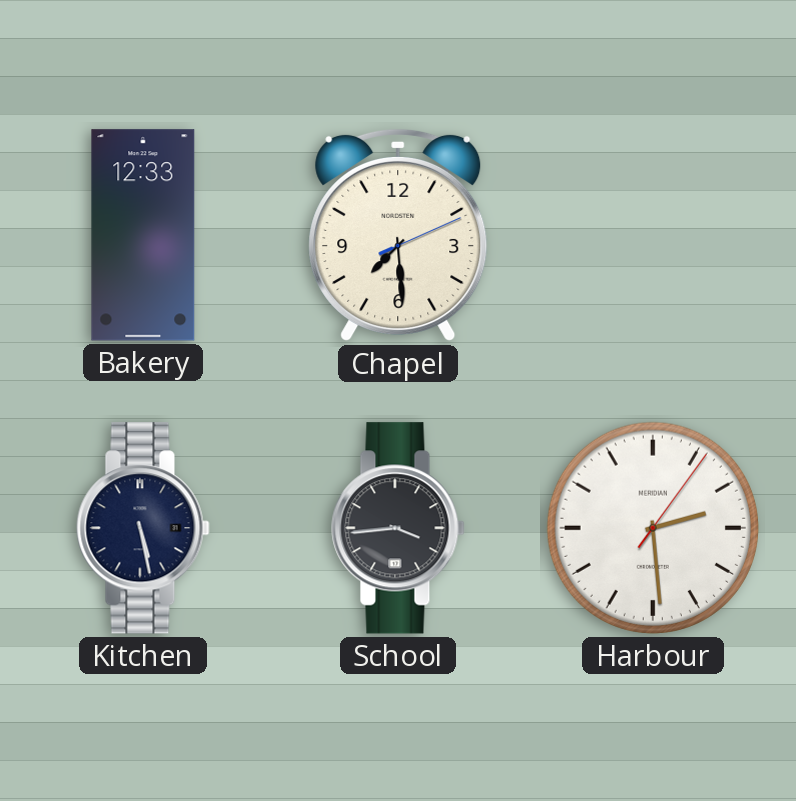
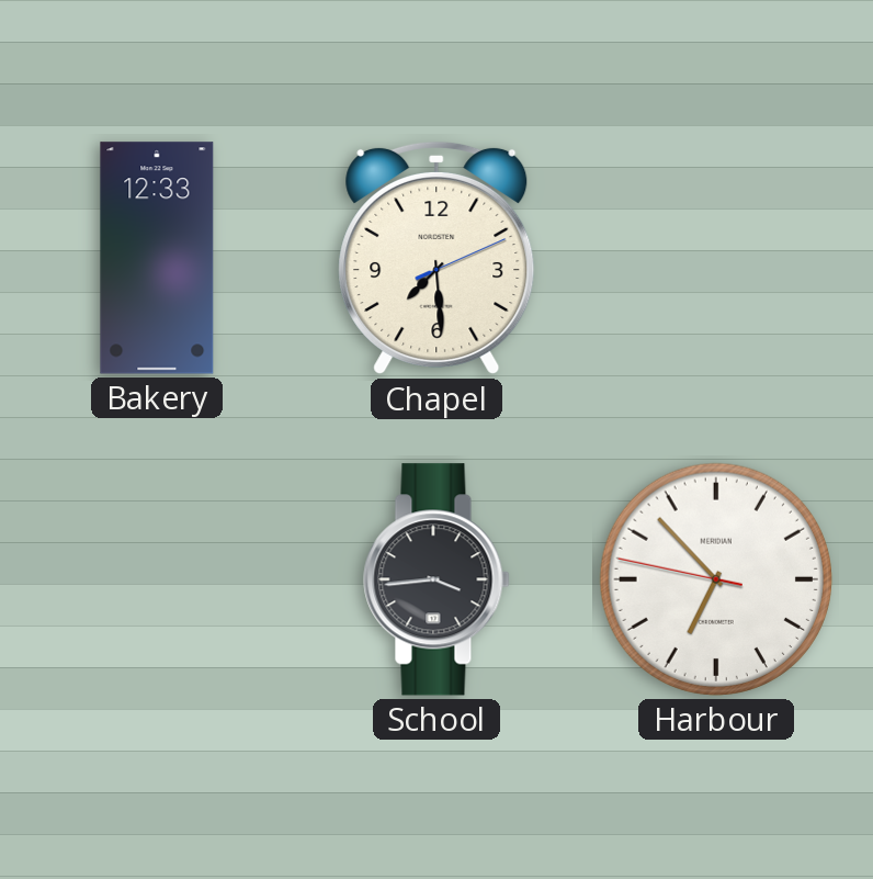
Kitchen: 5:28 -> none (143, 528)
Harbour: 2:29 -> 6:52 (716, 579)
